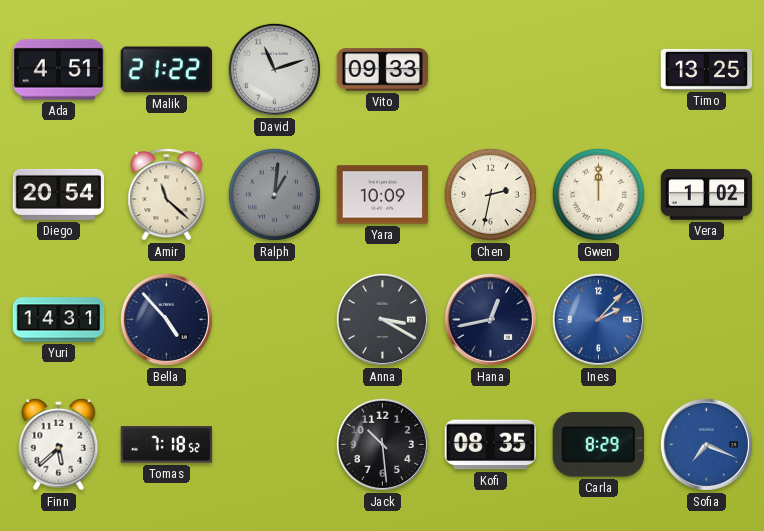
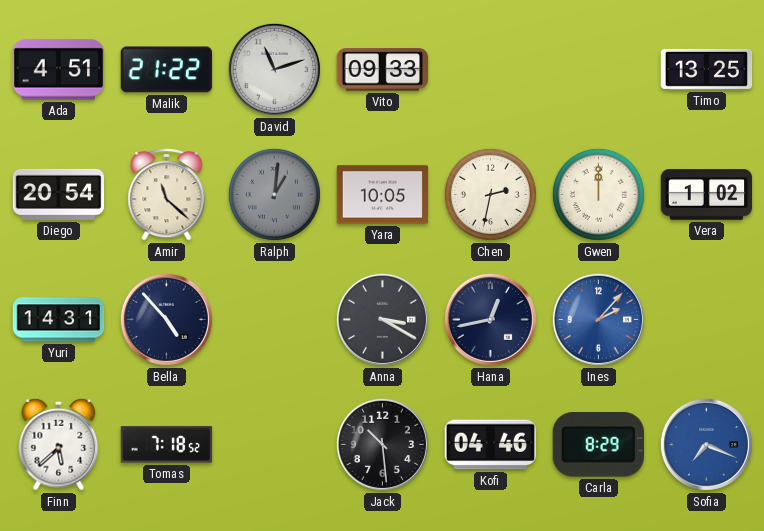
Yara: 10:09 -> 10:05 (383, 195)
Kofi: 08:35 -> 04:46 (491, 445)
